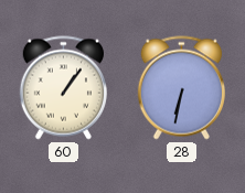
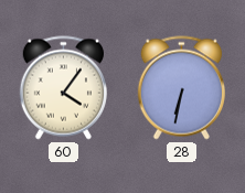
60: 1:06 -> 4:06 (63, 88)
